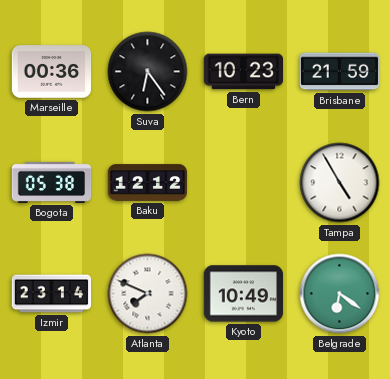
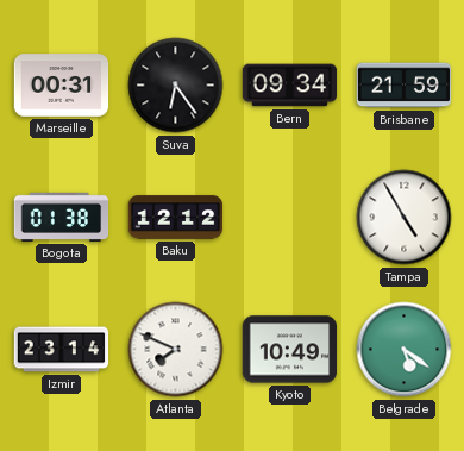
Marseille: 00:36 -> 00:31 (62, 86)
Bern: 10:23 -> 09:34 (290, 86)
Bogota: 05:38 -> 01:38 (62, 217)
Belgrade: 6:21 -> 5:21 (405, 350)
